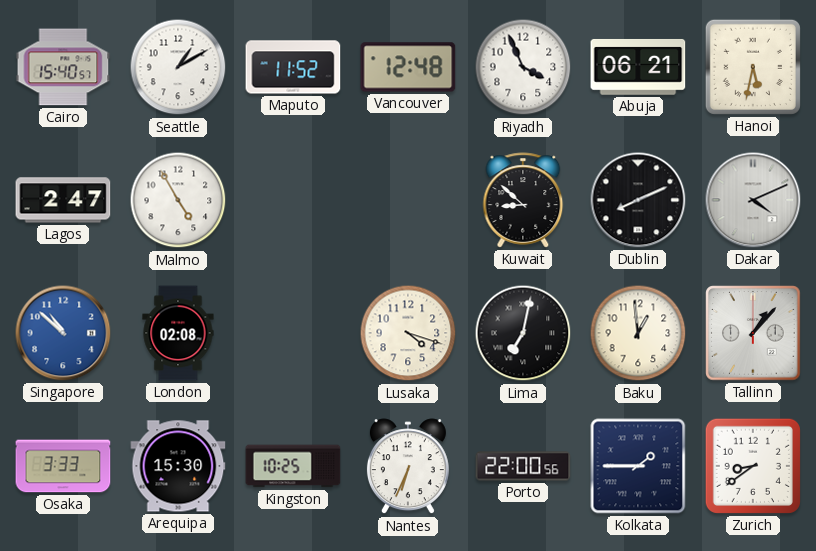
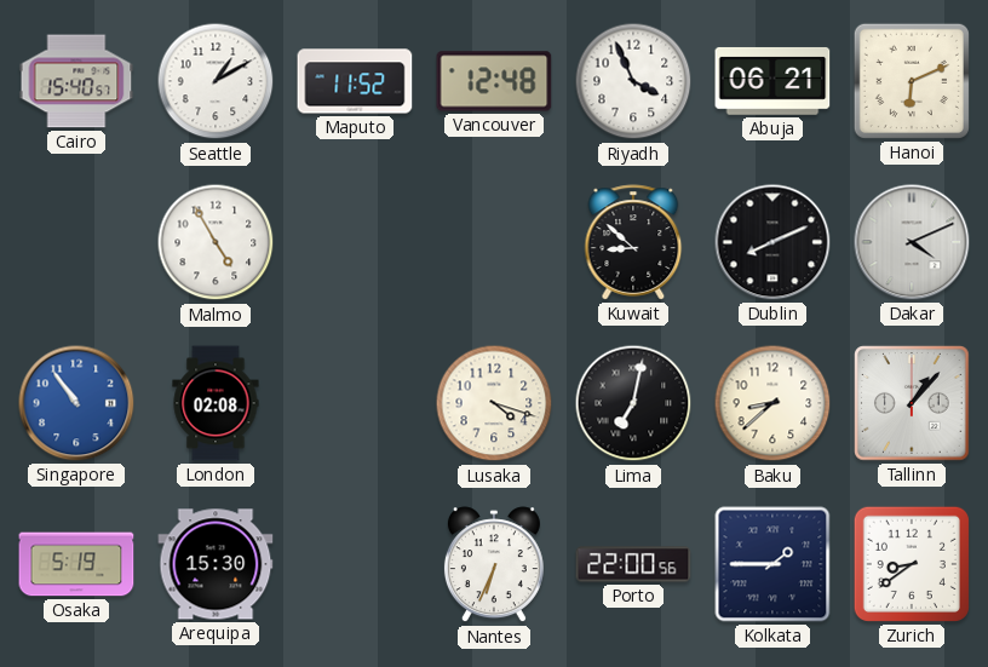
Hanoi: 5:32 -> 6:11 (912, 81)
Lagos: 2:47 -> none (63, 200)
Singapore: 10:52 -> 10:54 (76, 403)
Baku: 12:59 -> 8:38 (772, 403)
Osaka: 3:33 -> 5:19 (76, 564)
Kingston: 10:25 -> none (293, 466)
